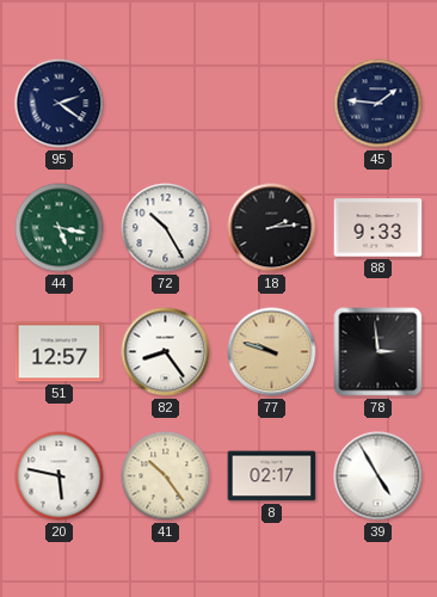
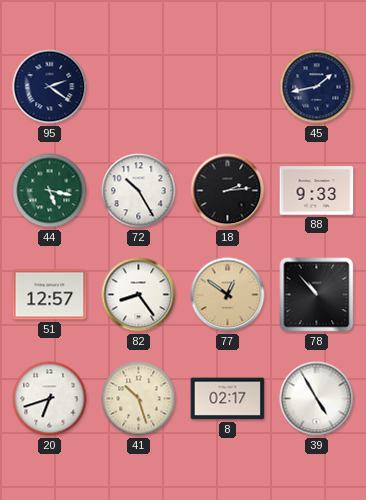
45: 1:46 -> 1:43 (317, 87)
77: 9:48 -> 12:51 (228, 295)
78: 2:59 -> 10:53 (317, 295)
20: 5:47 -> 6:42 (50, 399)
41: 10:24 -> 10:27 (139, 399)
